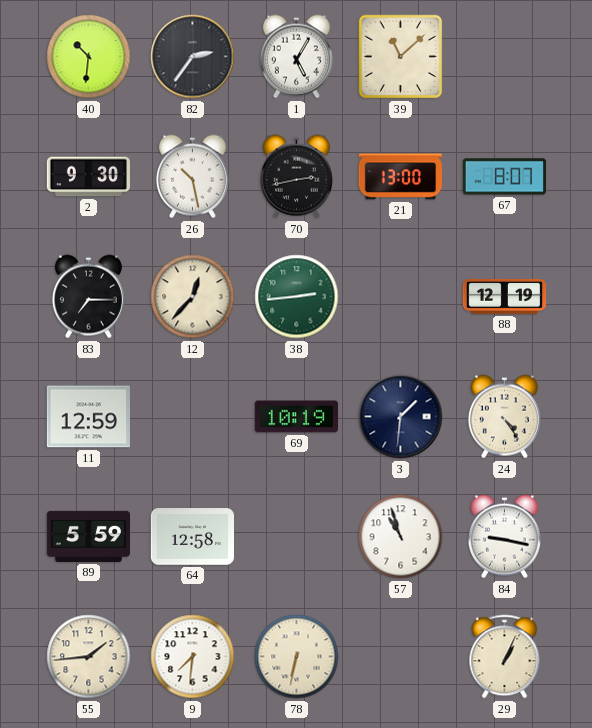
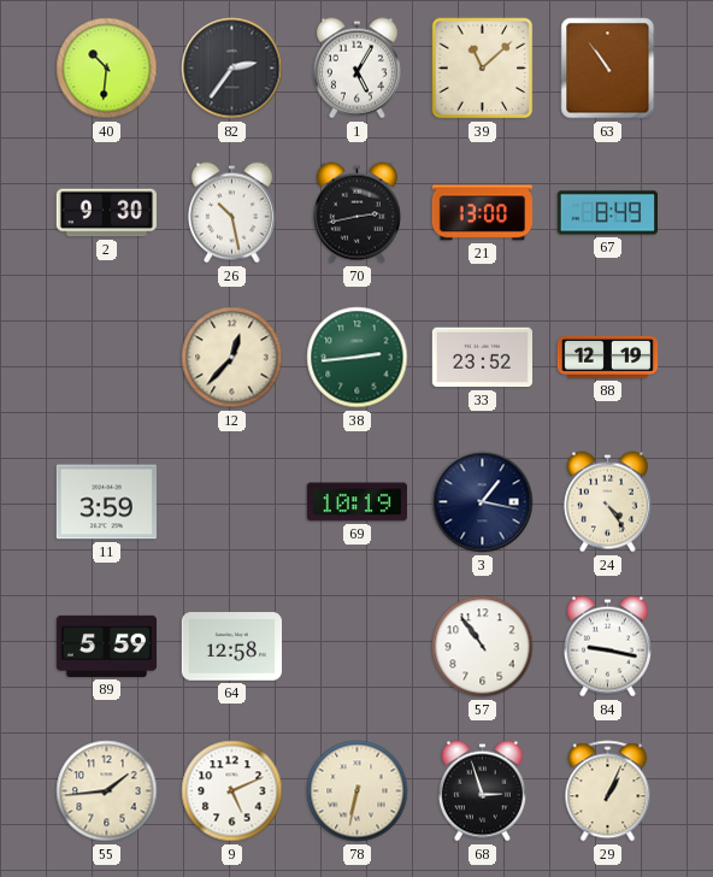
63: none -> 10:54 (608, 69)
67: 8:07 -> 8:49 (607, 213)
83: 7:15 -> none (88, 297)
33: none -> 23:52 (482, 358)
11: 12:59 -> 3:59 (106, 502)
3: 1:31 -> 1:17 (483, 502)
57: 10:57 -> 10:54 (483, 647)
9: 7:31 -> 5:11 (232, 791)
68: none -> 2:57 (482, 791)
